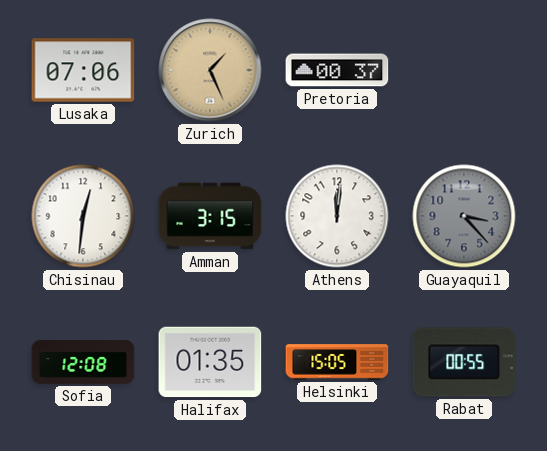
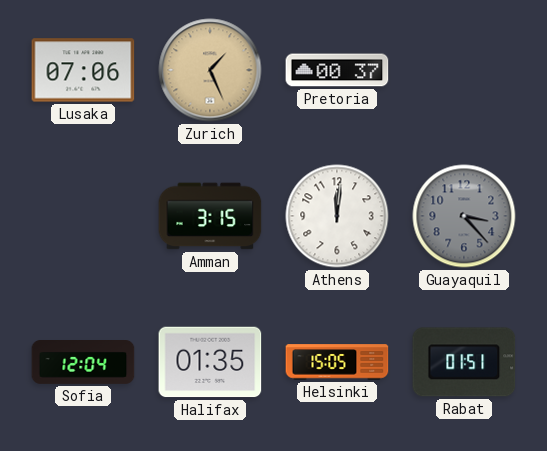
Chisinau: 12:31 -> none (83, 216)
Sofia: 12:08 -> 12:04 (83, 363)
Rabat: 00:55 -> 01:51 (464, 362)
